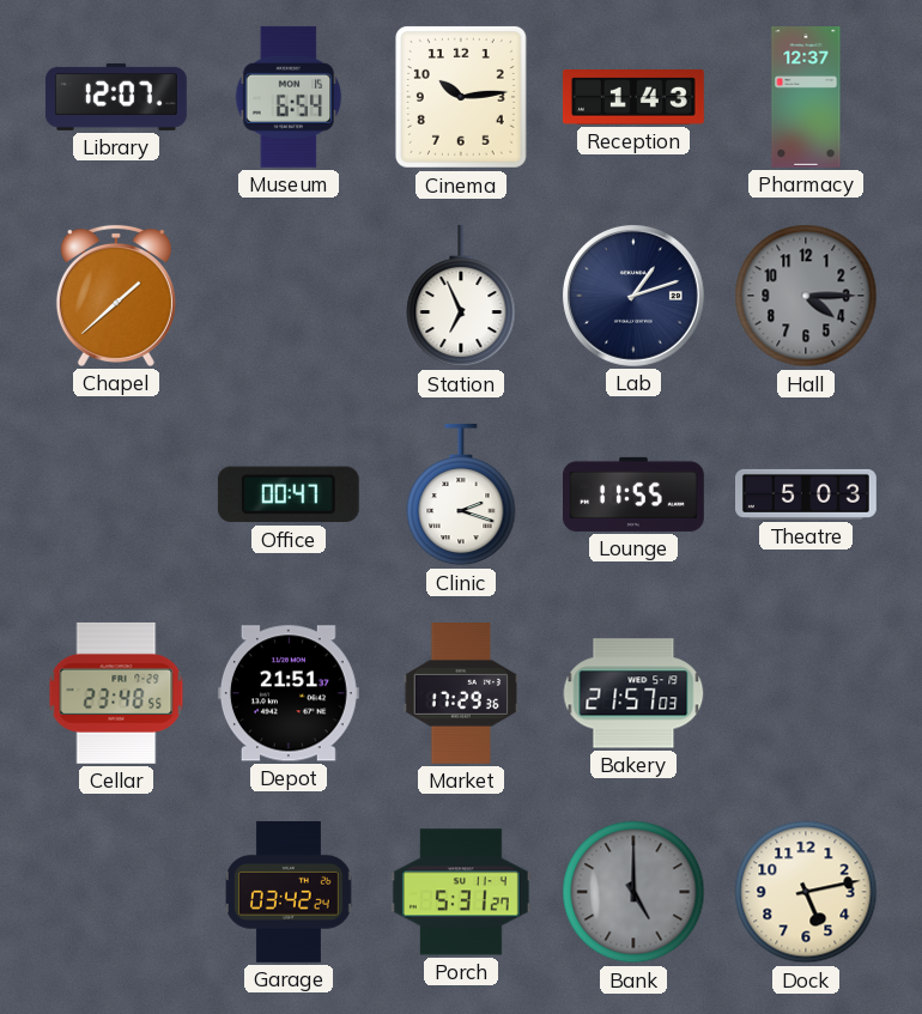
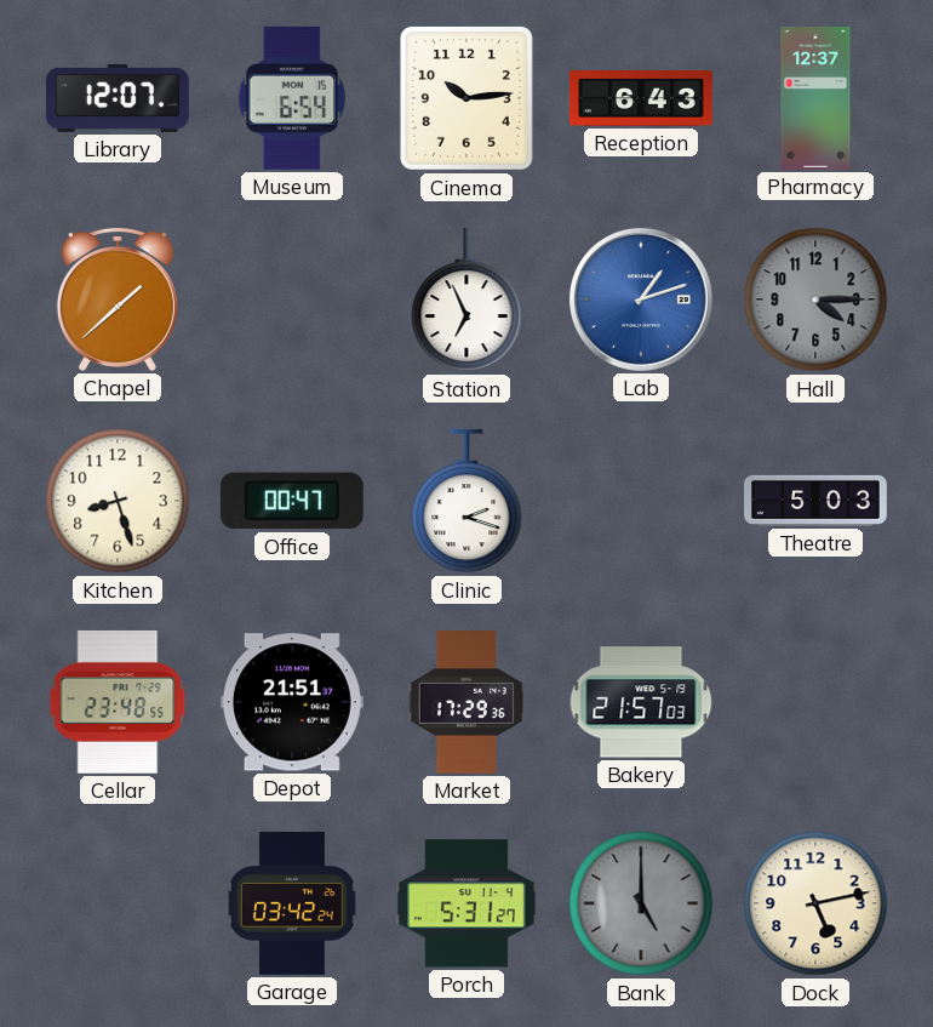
Reception: 1:43 -> 6:43 (641, 99)
Lab dial: navy -> blue (641, 299)
Kitchen: none -> 8:27 (118, 501)
Lounge: 11:55 -> none (635, 494)
